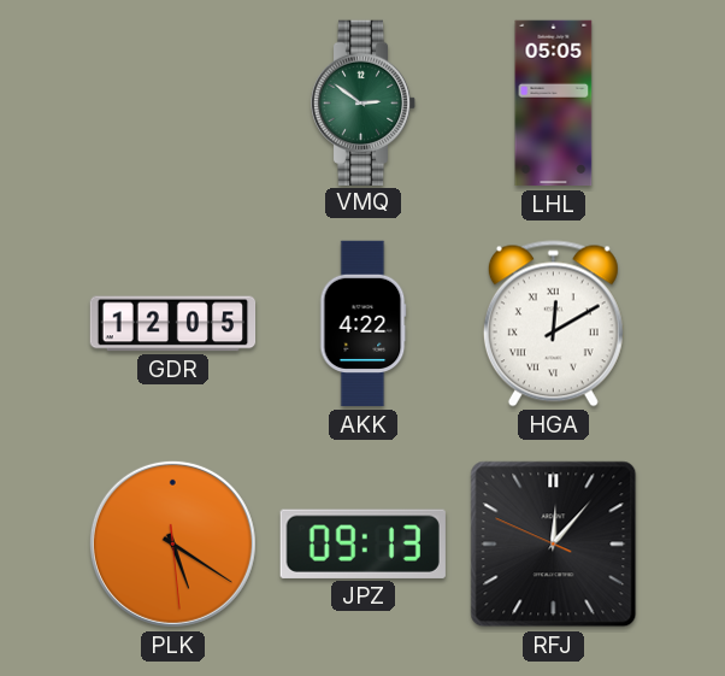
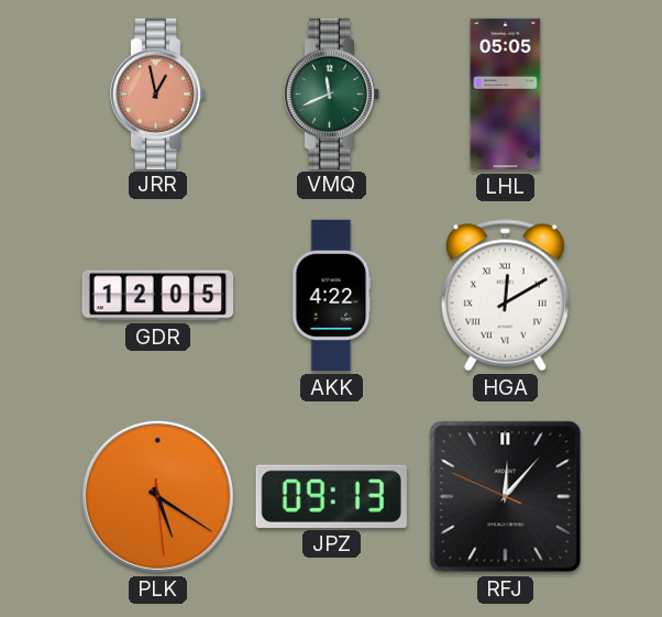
JRR: none -> 12:58 (158, 93)
VMQ: 2:51 -> 11:41 (332, 93)
